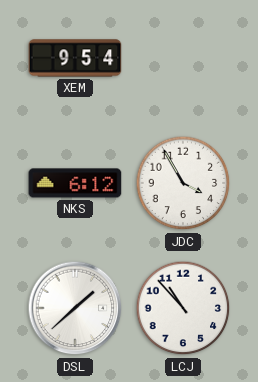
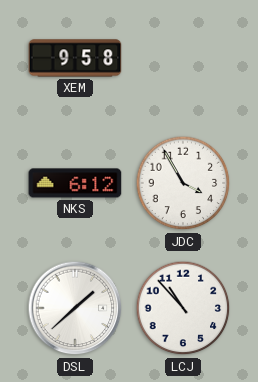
XEM: 9:54 -> 9:58 (75, 58)
